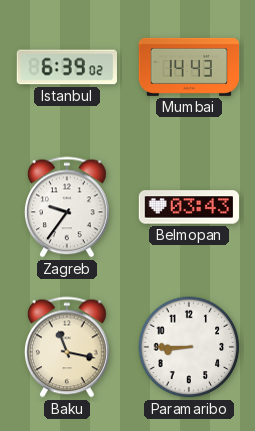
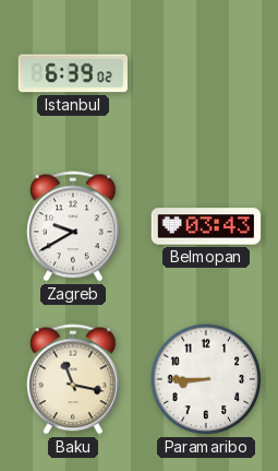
Mumbai: 14:43 -> none (189, 67)
Zagreb: 9:36 -> 9:40 (73, 226)
